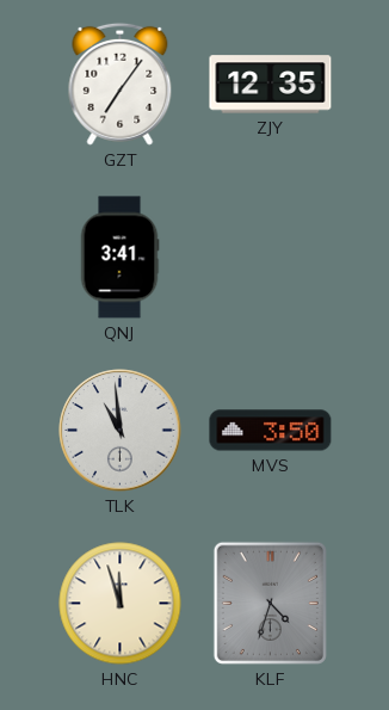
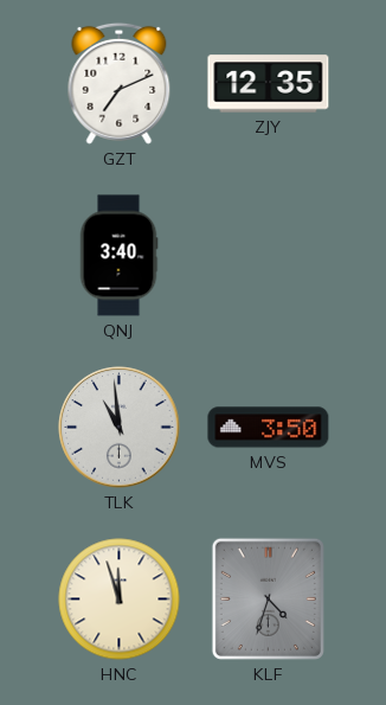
GZT: 7:06 -> 7:11 (120, 83)
QNJ: 3:41 -> 3:40 (118, 256)
